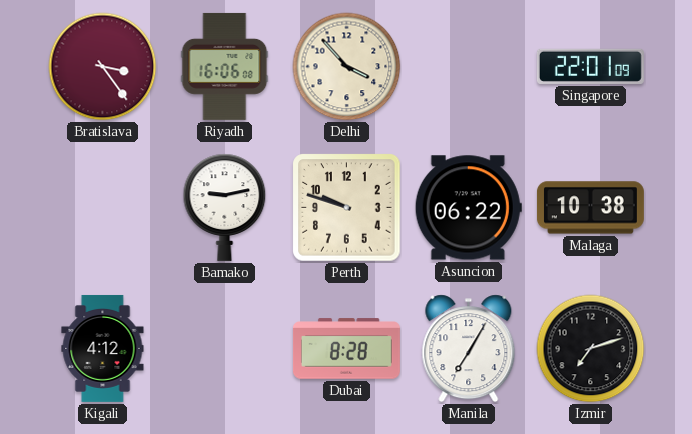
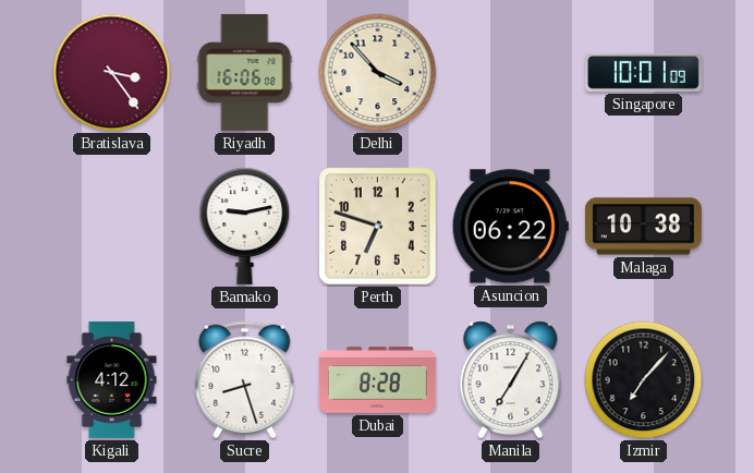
Singapore: 22:01 -> 10:01 (643, 72)
Perth: 9:48 -> 6:48 (378, 227)
Sucre: none -> 8:27 (245, 380)
Izmir: 7:12 -> 7:07 (644, 380)
